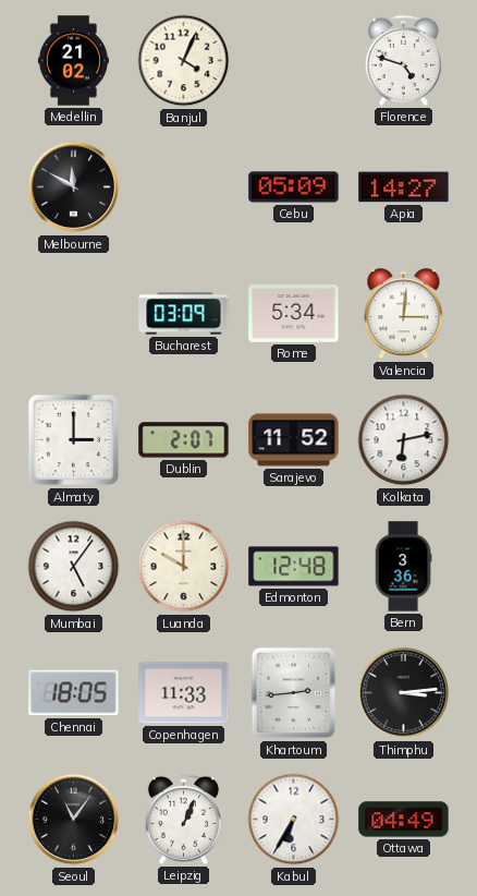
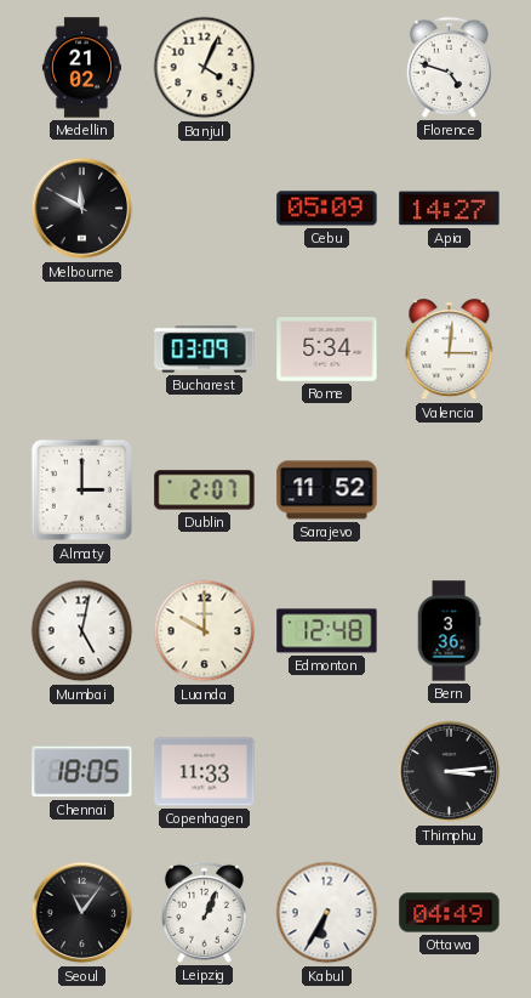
Kolkata: 6:13 -> none (404, 440)
Mumbai: 5:06 -> 5:02 (82, 631)
Khartoum: 2:44 -> none (294, 693)
